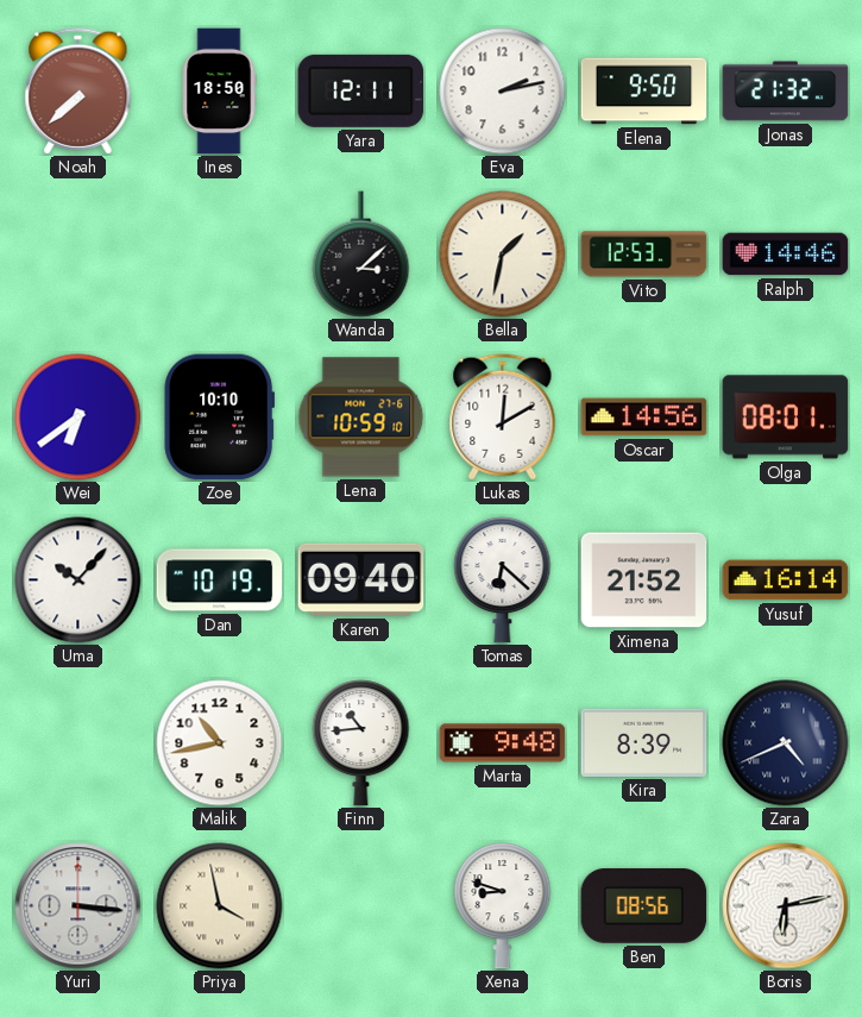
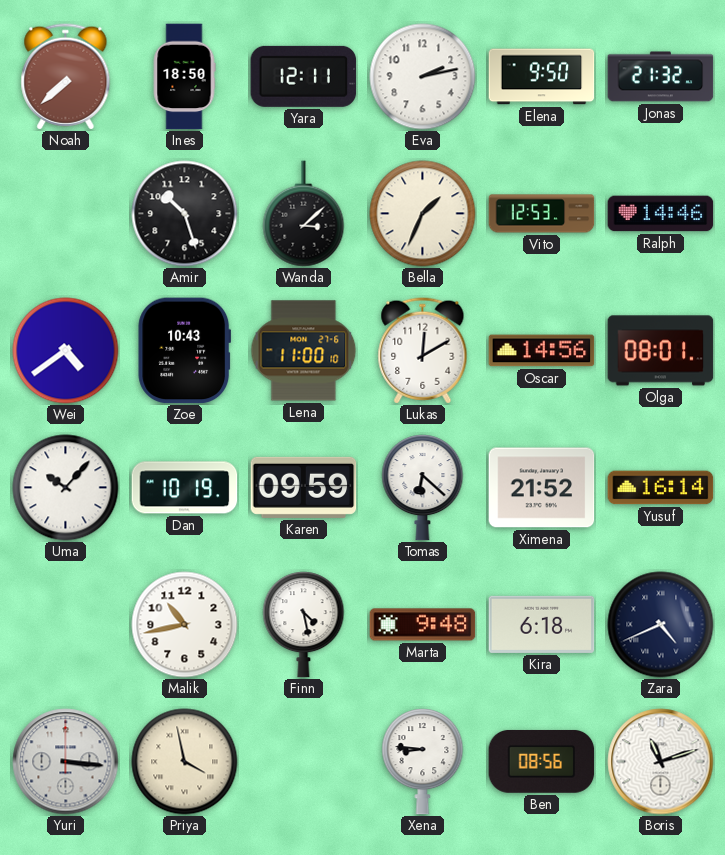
Amir: none -> 10:27 (185, 214)
Bella: 1:32 -> 1:34 (423, 214)
Wei: 6:39 -> 4:39 (66, 351)
Zoe: 10:10 -> 10:43 (184, 351)
Lena: 10:59 -> 11:00 (304, 351)
Karen: 09:40 -> 09:59 (304, 487)
Finn: 10:44 -> 4:28 (304, 625)
Kira: 8:39 -> 6:18 (542, 624)
Xena: 8:48 -> 8:46 (423, 762)
Boris: 6:13 -> 11:12 (661, 762)
